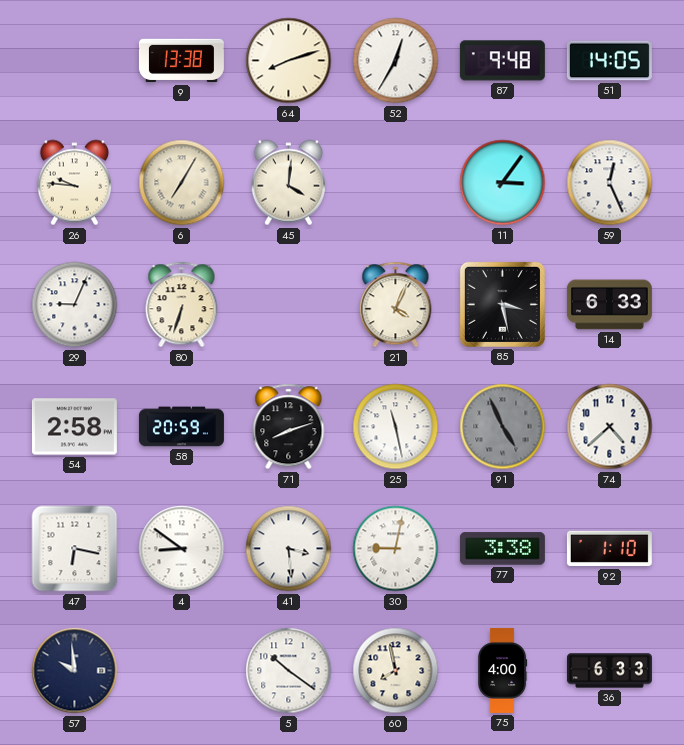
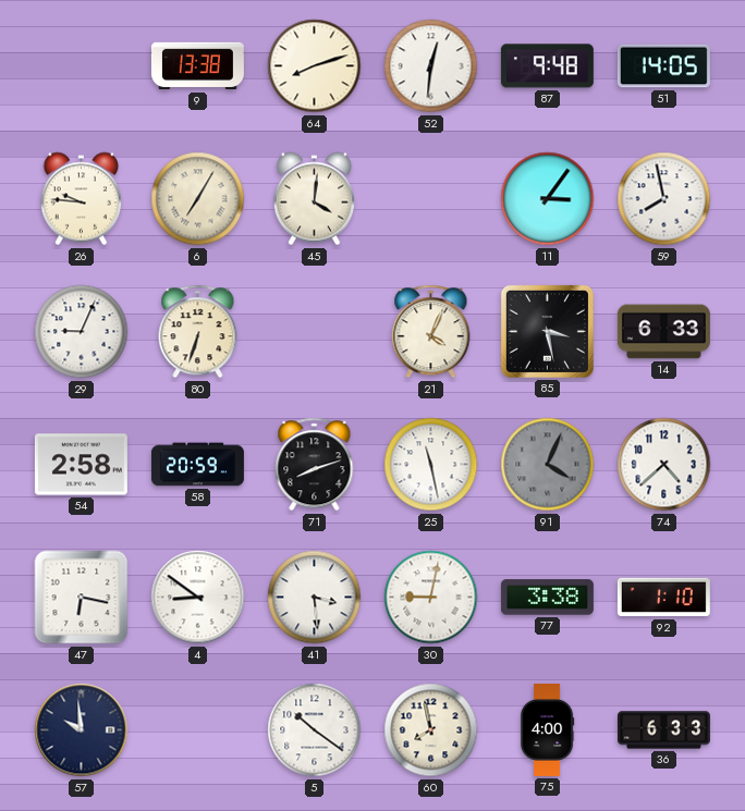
52: 12:35 -> 12:31 (431, 66)
59: 12:26 -> 7:58 (664, 199)
91: 4:56 -> 4:04 (548, 465)
